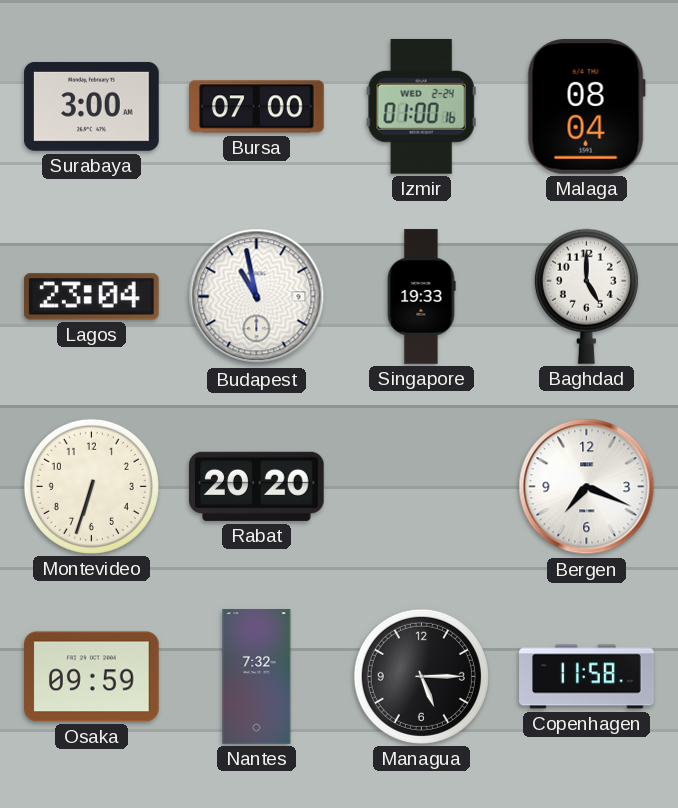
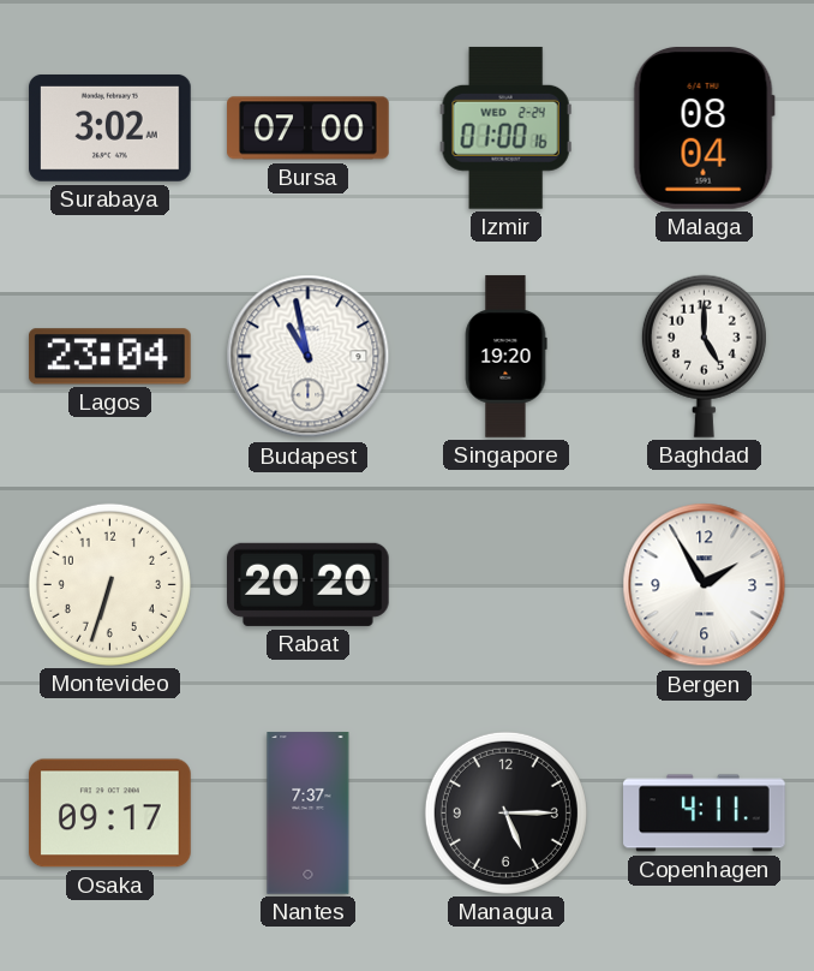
Surabaya: 3:00 -> 3:02 (110, 127)
Singapore: 19:33 -> 19:20 (505, 357)
Bergen: 7:19 -> 1:55 (705, 585)
Osaka: 09:59 -> 09:17 (110, 814)
Nantes: 7:32 -> 7:37 (309, 814)
Copenhagen: 11:58 -> 4:11 (705, 814)
